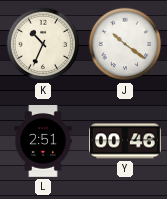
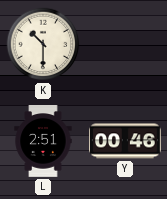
K: 10:34 -> 10:30 (43, 44)
J: 10:21 -> none (125, 44)
